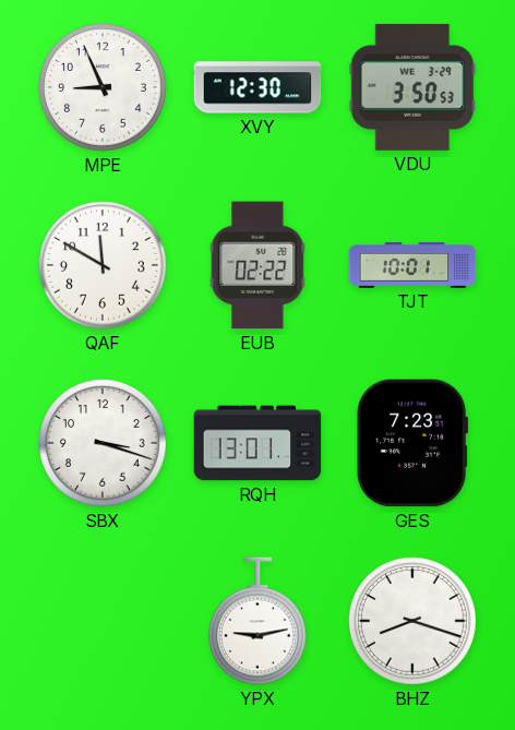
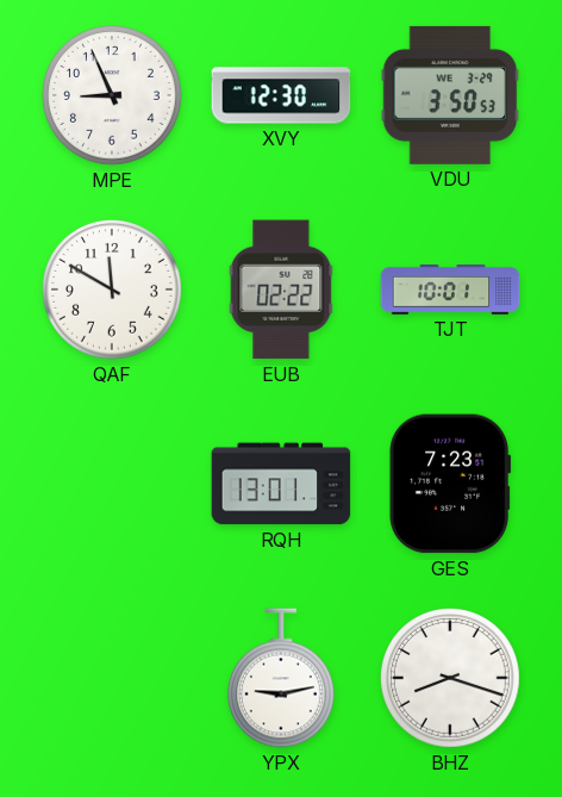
SBX: 3:18 -> none (104, 444)
